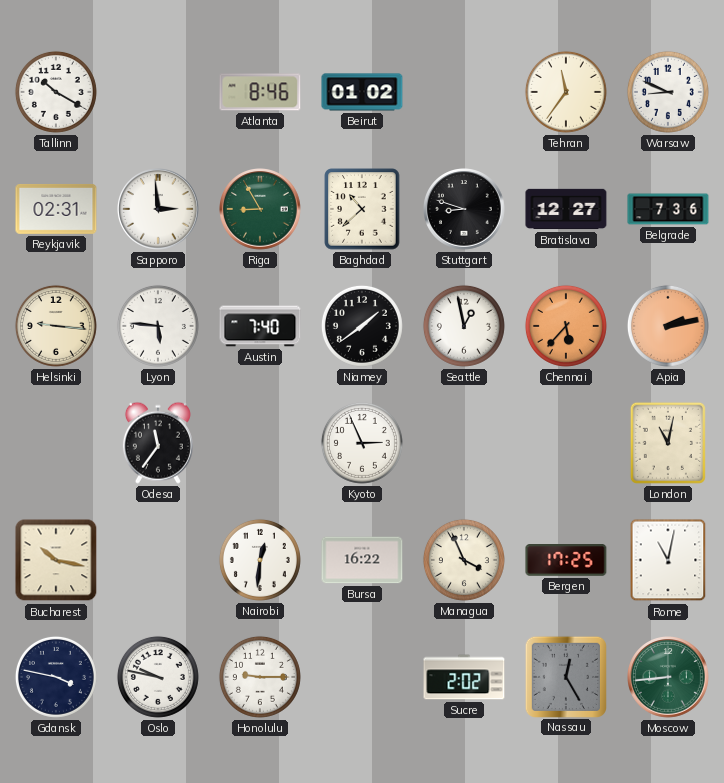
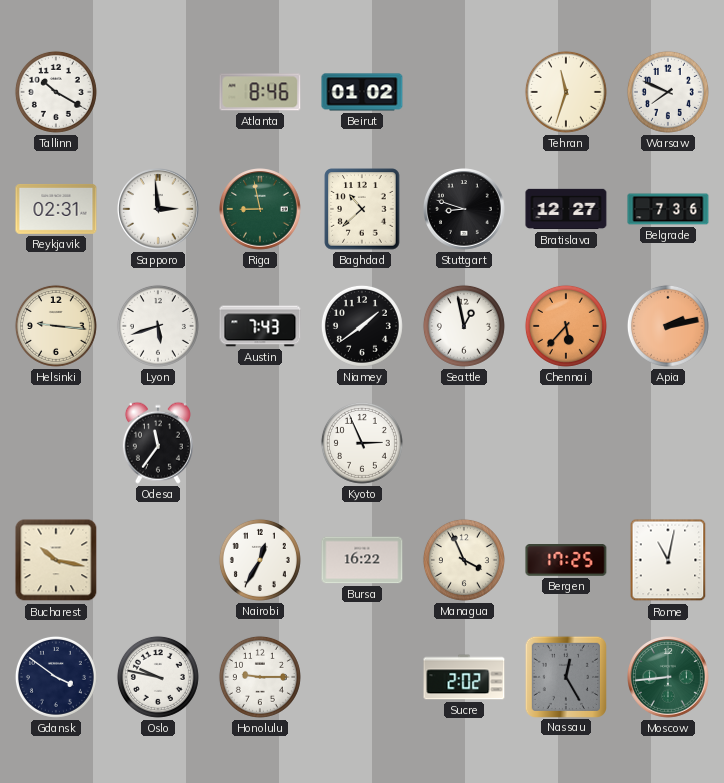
Tehran: 11:36 -> 11:33 (566, 92)
Warsaw: 8:49 -> 7:49 (668, 92)
Riga: 8:55 -> 8:58 (260, 209)
Lyon: 5:46 -> 5:42 (158, 326)
Austin: 7:40 -> 7:43 (260, 326)
London: 11:02 -> none (668, 443)
Nairobi: 12:31 -> 12:35 (260, 560)
Gdansk: 3:47 -> 3:51 (56, 677)
